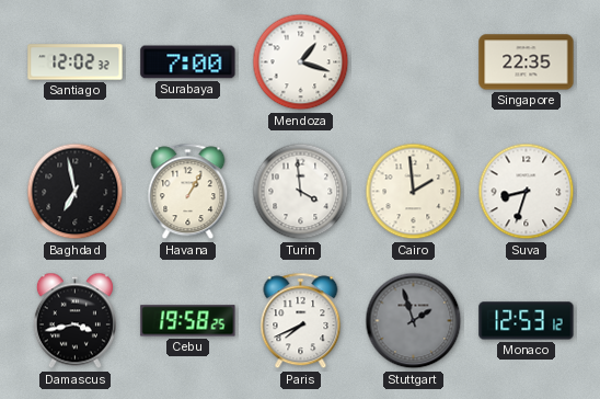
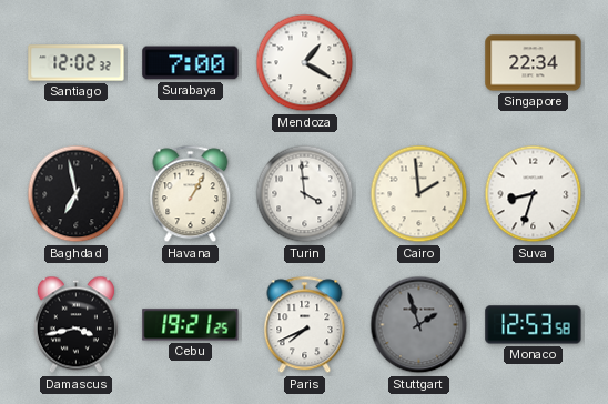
Mendoza: 1:18 -> 1:20 (305, 63)
Singapore: 22:35 -> 22:34 (534, 63)
Cebu: 19:58 -> 19:21 (191, 325)
Monaco: 12:53:12 -> 12:53:58 (534, 325)
